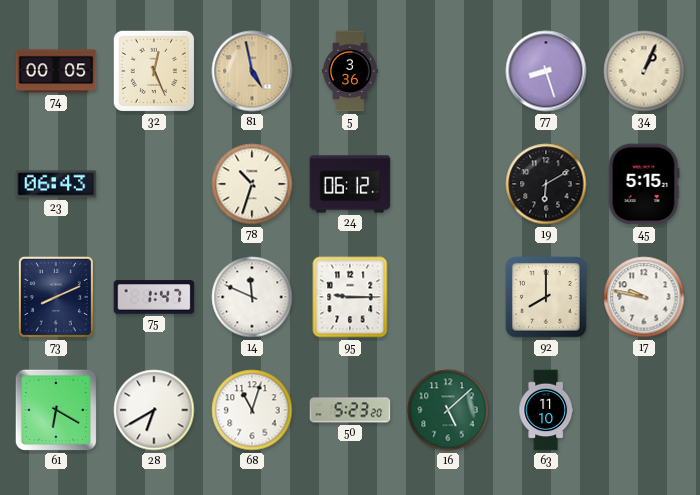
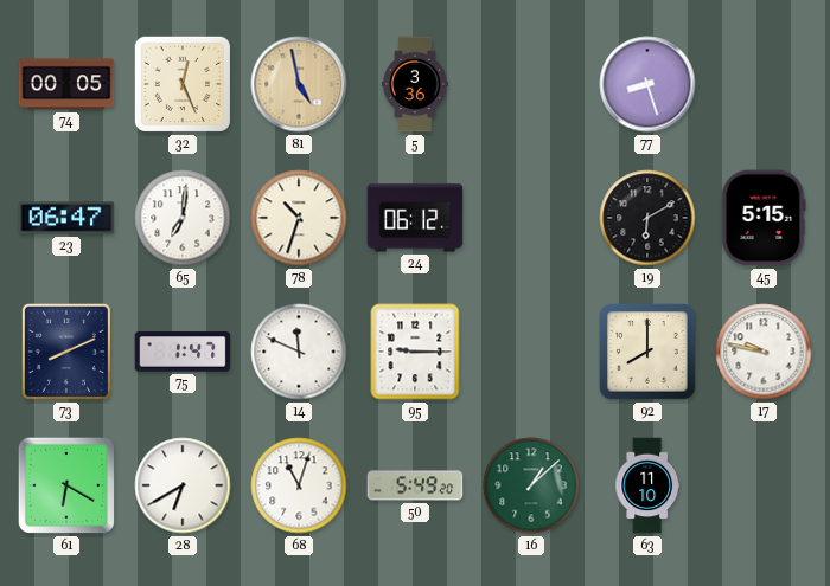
34: 1:04 -> none (644, 71)
23: 06:43 -> 06:47 (66, 218)
65: none -> 7:01 (183, 218)
50: 5:23 -> 5:49 (415, 485)
16: 5:08 -> 1:08 (531, 485)
